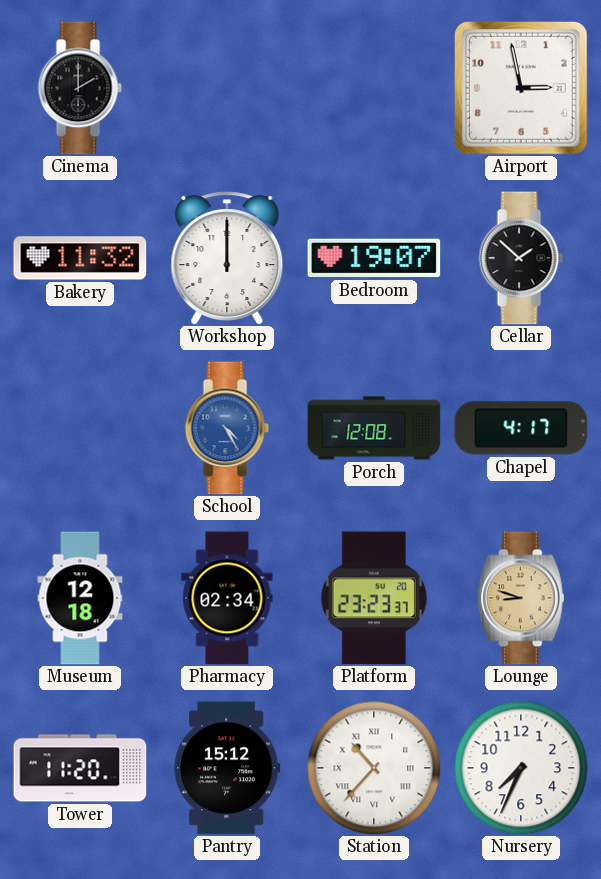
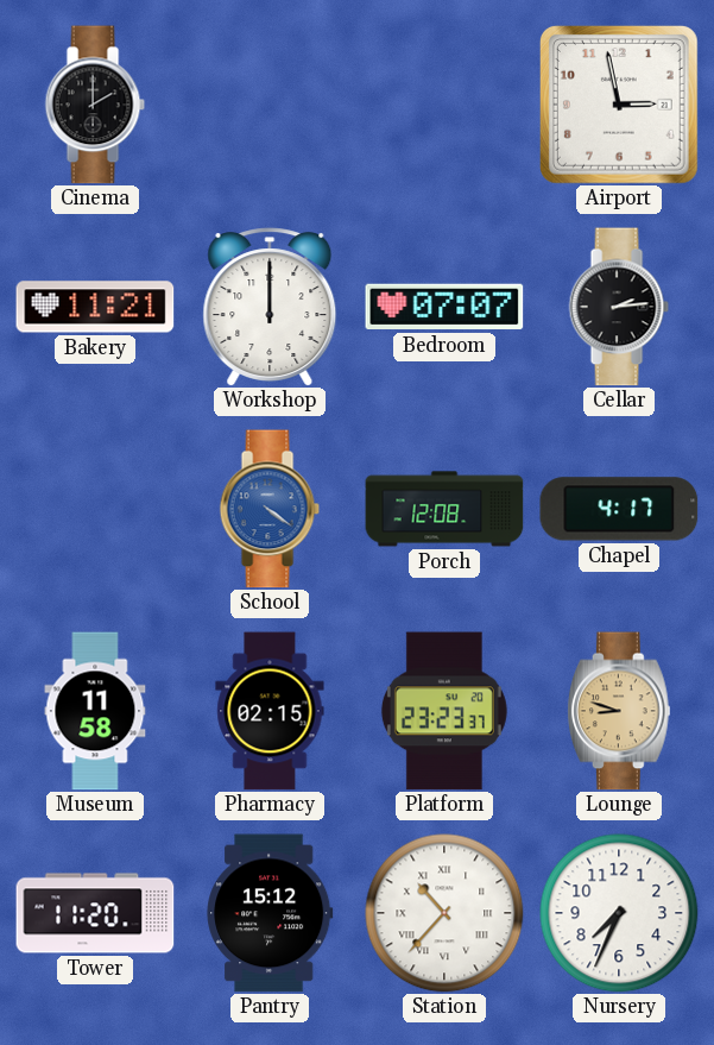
Bakery: 11:32 -> 11:21 (95, 307)
Bedroom: 19:07 -> 07:07 (444, 307)
Cellar: 1:52 -> 2:14 (619, 307)
School: 4:25 -> 4:21 (270, 509)
Museum: 12:18 -> 11:58 (95, 711)
Pharmacy: 02:34 -> 02:15 (270, 711)
